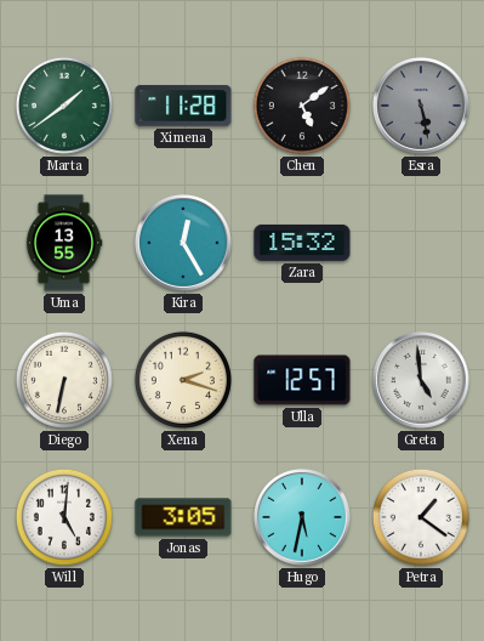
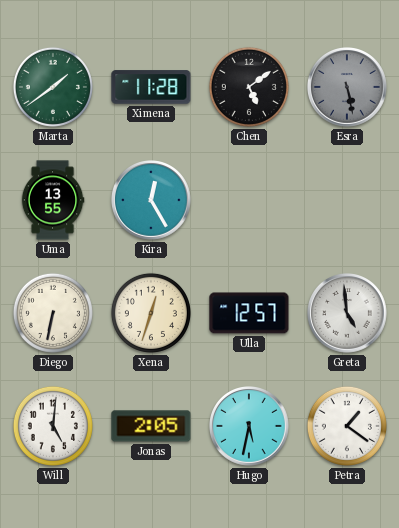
Zara: 15:32 -> none (302, 243)
Xena: 2:18 -> 12:33 (151, 313)
Jonas: 3:05 -> 2:05 (151, 426)
